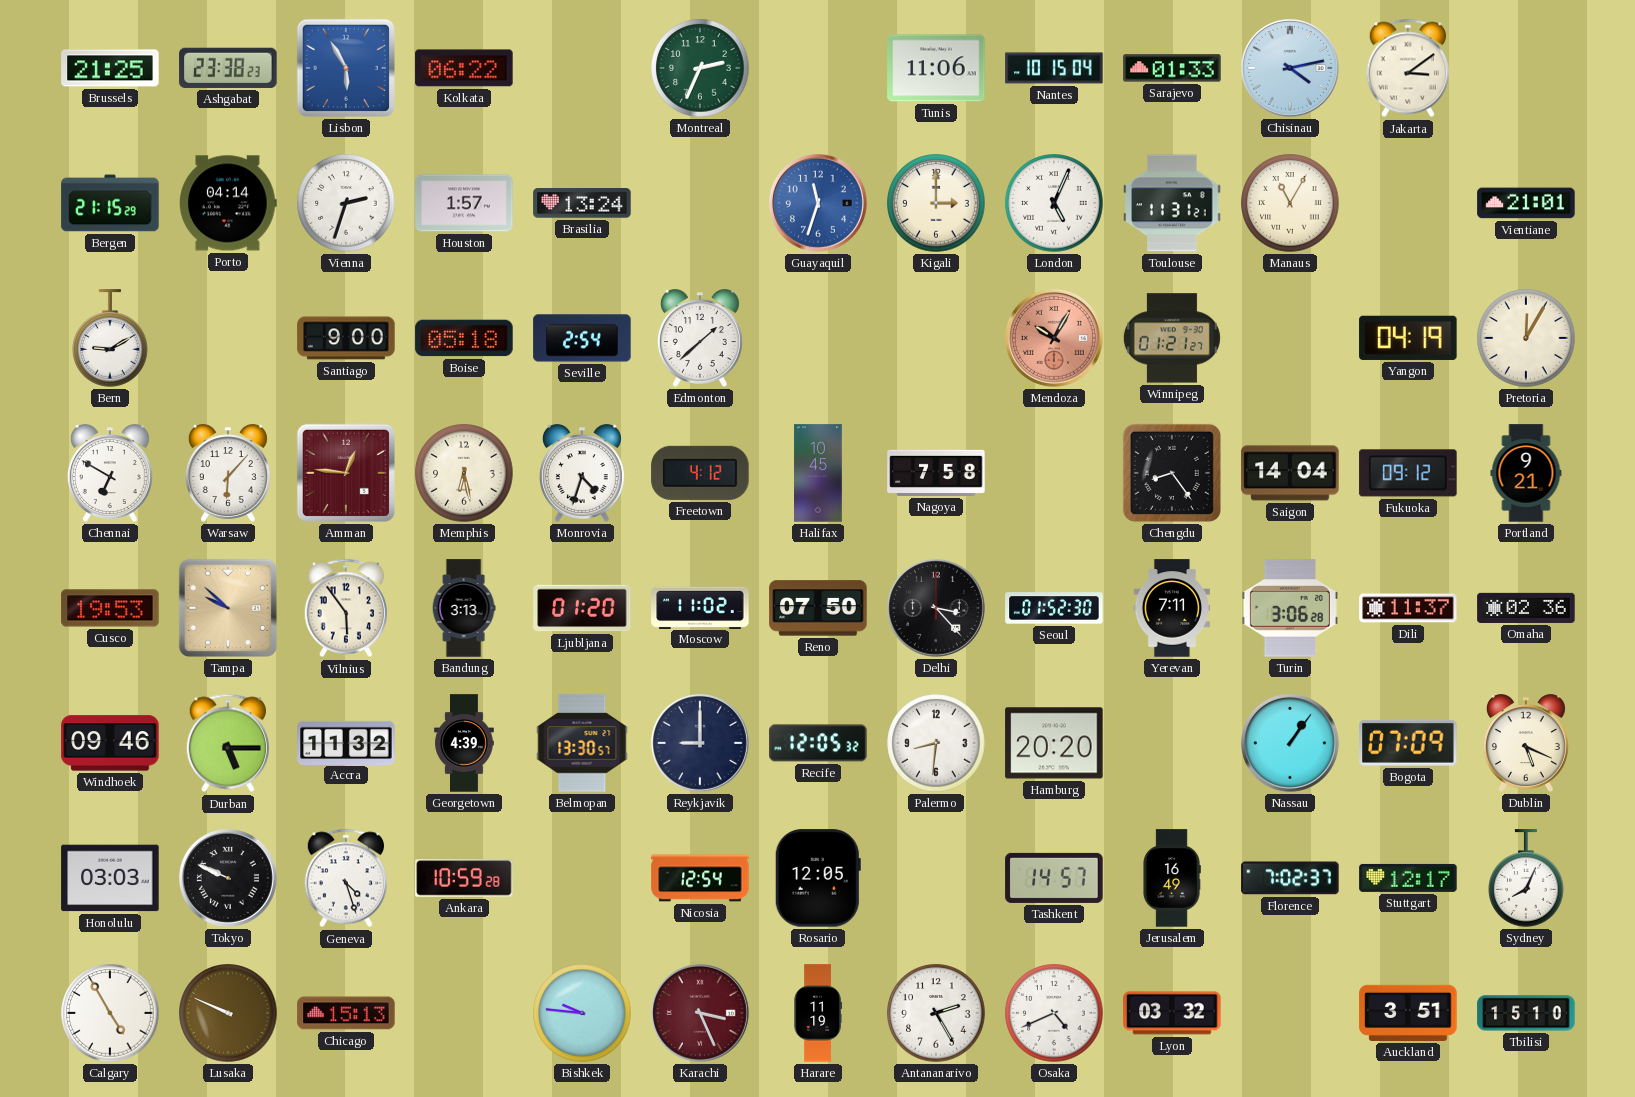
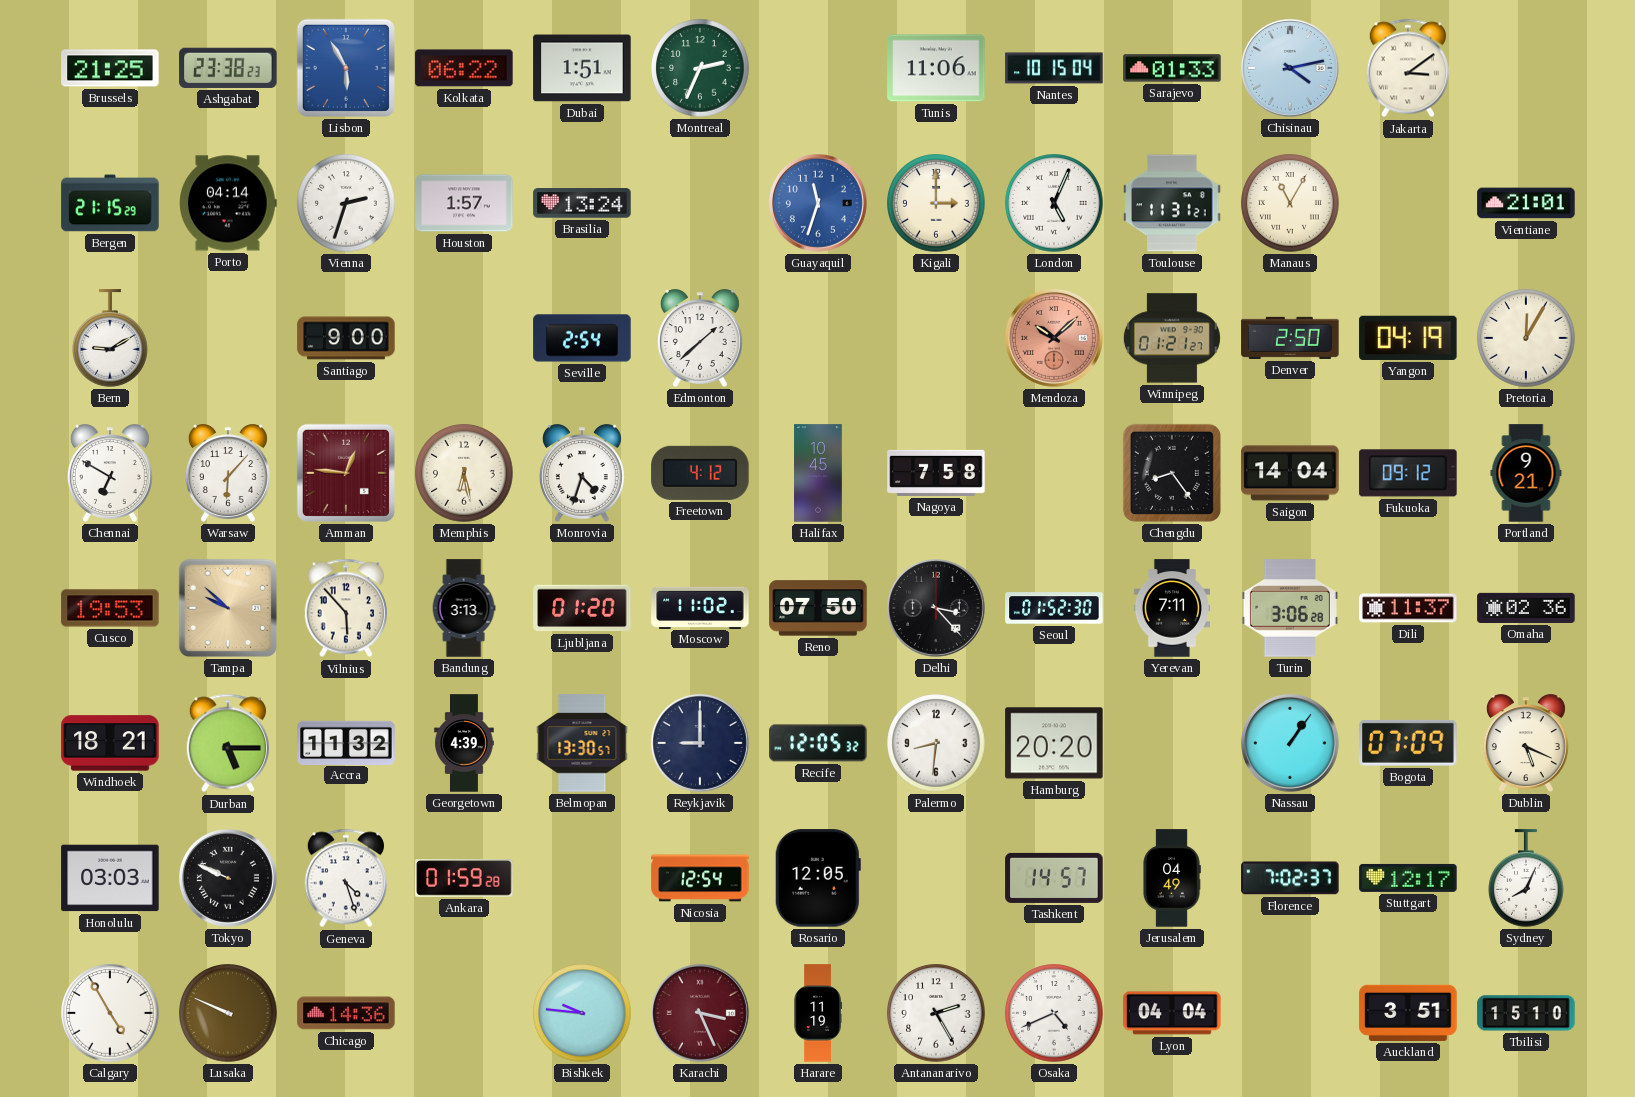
Dubai: none -> 1:51 (582, 68)
Boise: 05:18 -> none (464, 338)
Mendoza: 10:05 -> 10:08 (1054, 338)
Denver: none -> 2:50 (1290, 338)
Vilnius: 5:54 -> 5:53 (346, 608)
Windhoek: 09:46 -> 18:21 (110, 743)
Ankara: 10:59 -> 01:59 (464, 878)
Jerusalem: 16:49 -> 04:49 (1172, 878)
Chicago: 15:13 -> 14:36 (346, 1013)
Lyon: 03:32 -> 04:04 (1172, 1013)
